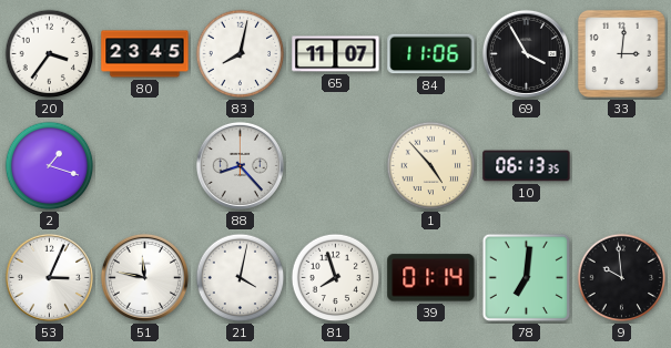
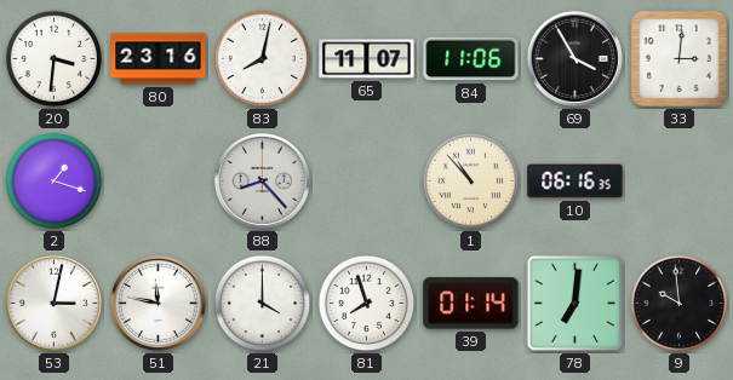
20: 3:36 -> 3:31 (55, 59)
80: 23:45 -> 23:16 (159, 59)
1: 4:53 -> 10:53 (471, 182)
10: 06:13 -> 06:16 (575, 182)
53: 3:04 -> 3:02 (53, 303)
21: 4:02 -> 4:00 (263, 304)
